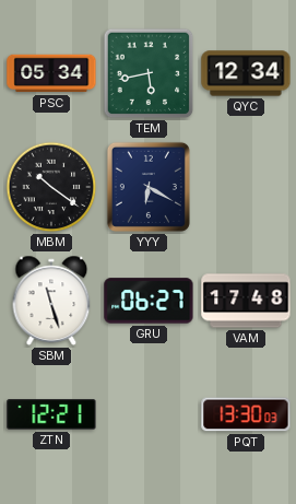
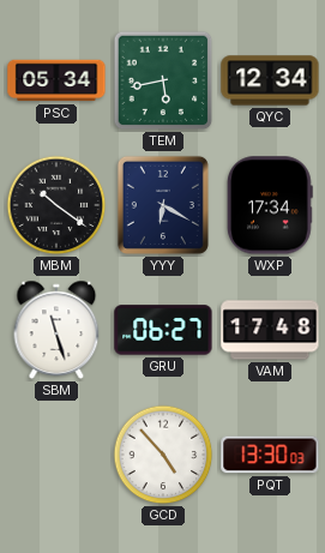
WXP: none -> 17:34 (270, 205)
ZTN: 12:21 -> none (51, 414)
GCD: none -> 4:53 (163, 455)
